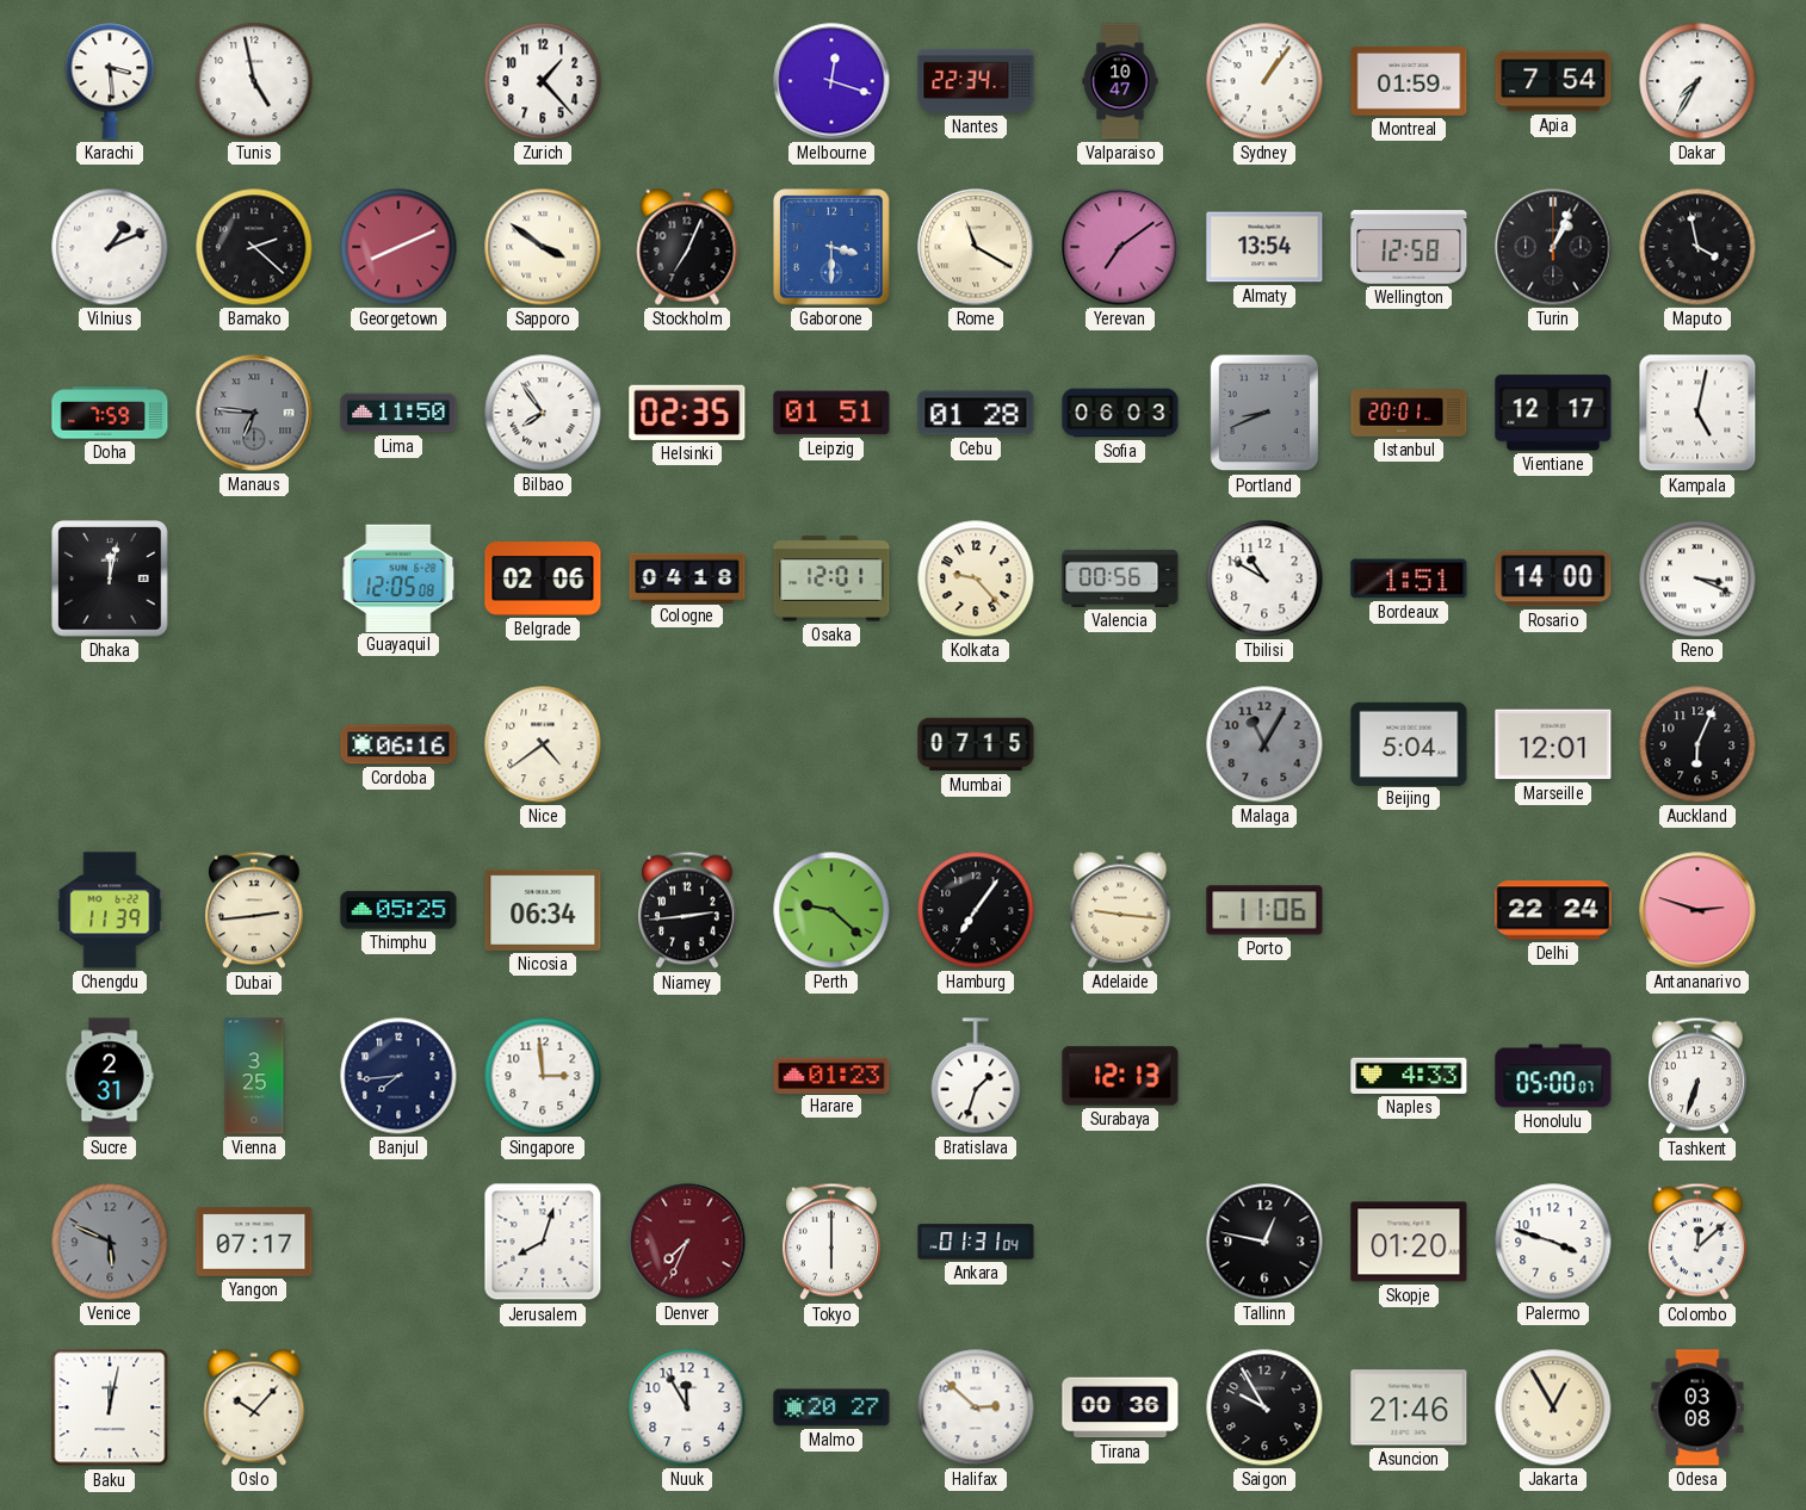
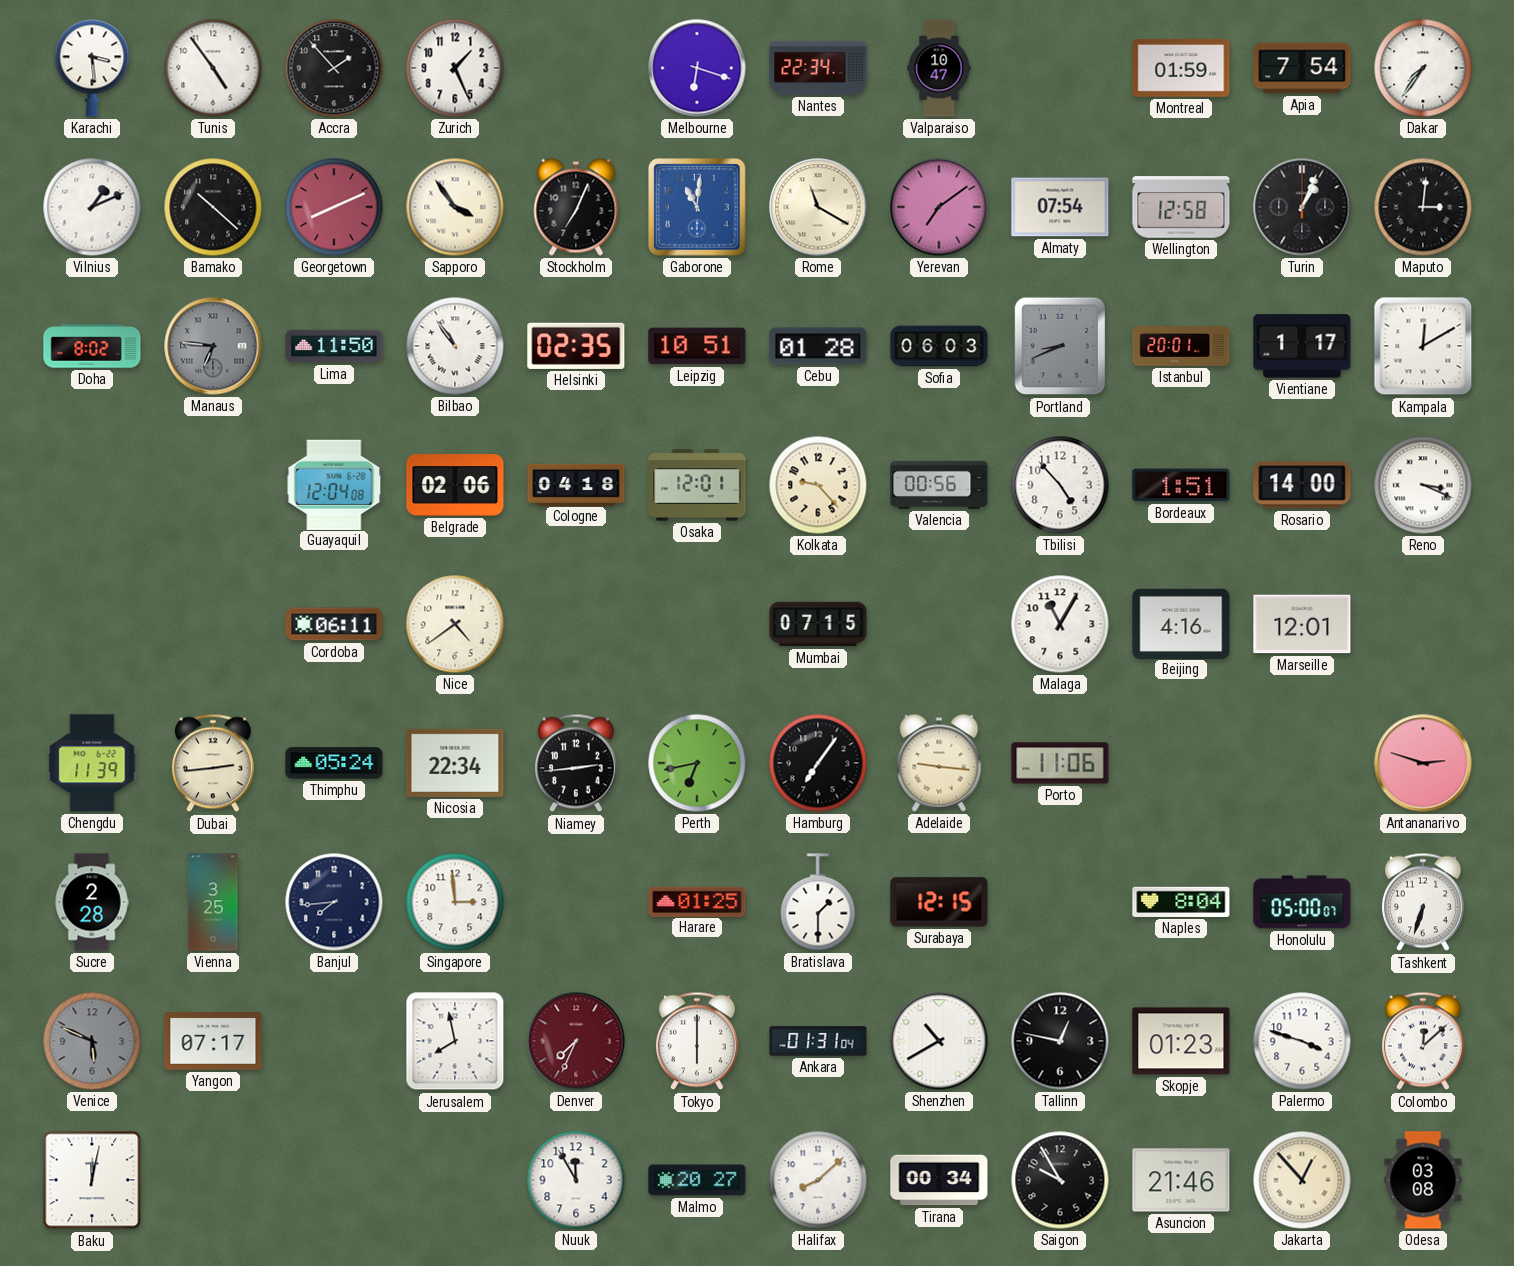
Tunis: 4:58 -> 4:54 (213, 68)
Accra: none -> 1:53 (334, 68)
Zurich: 1:23 -> 1:26 (455, 68)
Melbourne: 12:18 -> 6:18 (697, 68)
Sydney: 1:06 -> none (1264, 81)
Dakar: 7:35 -> 7:36 (1423, 68)
Bamako: 2:22 -> 10:22 (213, 207)
Sapporo: 3:51 -> 3:54 (455, 207)
Gaborone: 3:30 -> 11:01 (697, 207)
Almaty: 13:54 -> 07:54 (1060, 207)
Maputo: 3:58 -> 3:01 (1423, 207)
Doha: 7:59 -> 8:02 (92, 346)
Bilbao: 7:54 -> 10:54 (455, 346)
Leipzig: 01:51 -> 10:51 (697, 346)
Vientiane: 12:17 -> 1:17 (1302, 346)
Kampala: 5:02 -> 12:10 (1423, 346)
Dhaka: 12:02 -> none (110, 578)
Guayaquil: 12:05 -> 12:04 (334, 484)
Tbilisi: 10:50 -> 4:53 (1060, 485)
Cordoba: 06:16 -> 06:11 (334, 624)
Malaga dial: grey -> white (1060, 624)
Beijing: 5:04 -> 4:16 (1181, 623)
Auckland: 6:04 -> none (1697, 744)
Thimphu: 05:25 -> 05:24 (334, 763)
Nicosia: 06:34 -> 22:34 (455, 763)
Perth: 9:22 -> 6:43 (697, 763)
Delhi: 22:24 -> none (1553, 910)
Sucre: 2:31 -> 2:28 (92, 902)
Harare: 01:23 -> 01:25 (697, 901)
Bratislava: 1:33 -> 1:30 (818, 902)
Surabaya: 12:13 -> 12:15 (939, 902)
Naples: 4:33 -> 8:04 (1181, 902)
Jerusalem: 8:03 -> 7:58 (455, 1041)
Shenzhen: none -> 10:40 (939, 1041)
Skopje: 01:20 -> 01:23 (1181, 1041)
Oslo: 10:07 -> none (254, 1407)
Halifax: 2:52 -> 8:08 (818, 1180)
Tirana: 00:36 -> 00:34 (939, 1180)
Jakarta: 12:55 -> 12:53 (1302, 1180)
